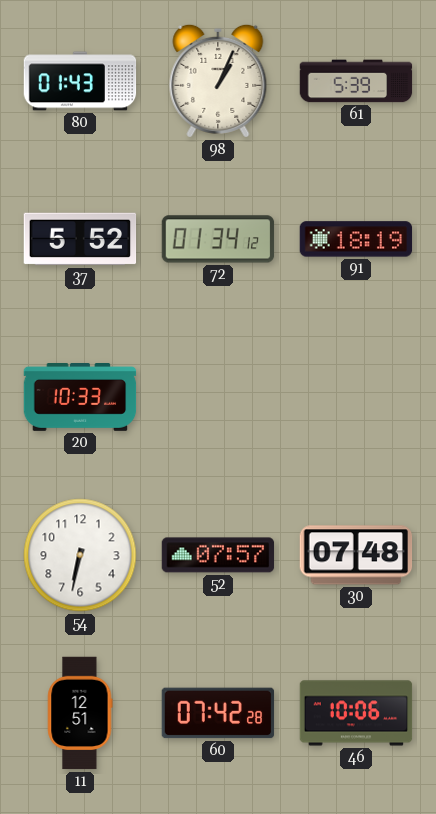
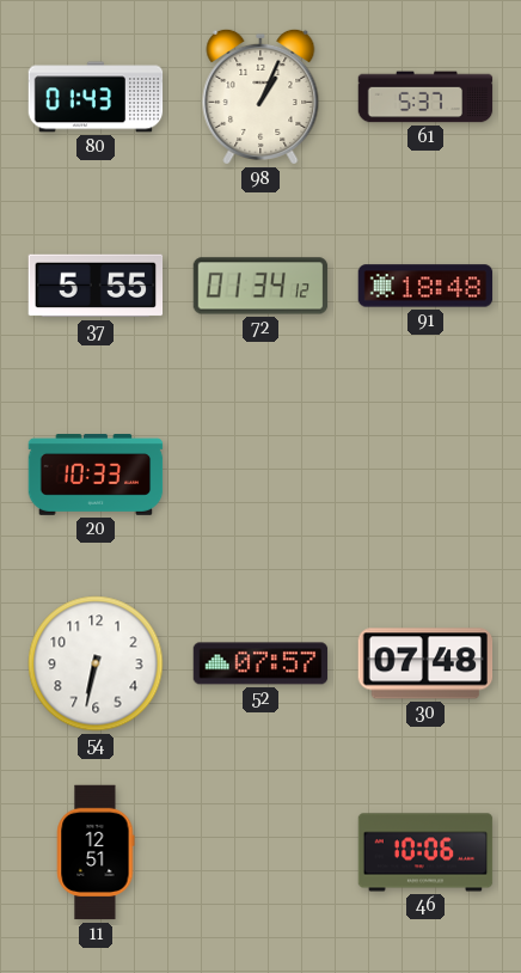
61: 5:39 -> 5:37 (425, 97)
37: 5:52 -> 5:55 (96, 286)
91: 18:19 -> 18:48 (425, 286)
60: 07:42 -> none (218, 713)
